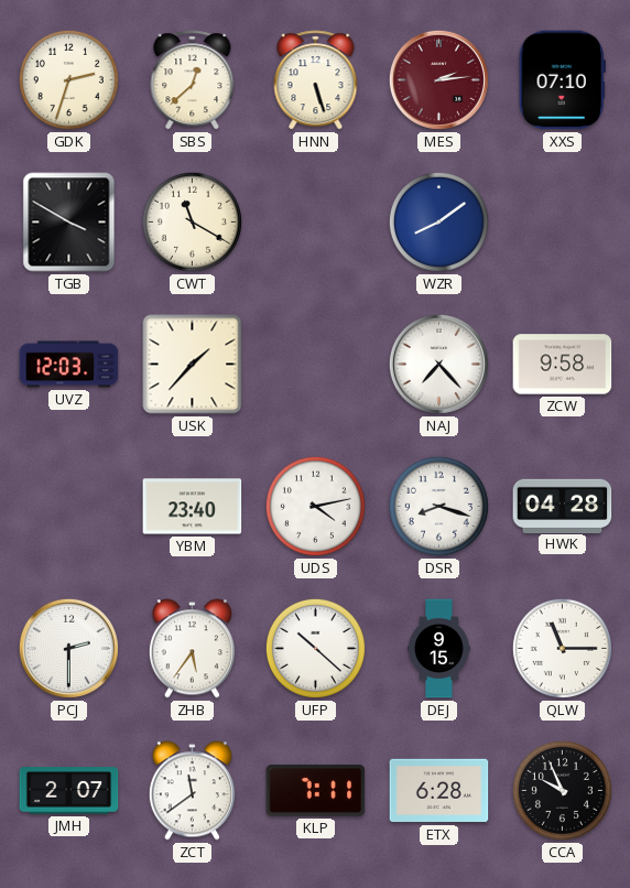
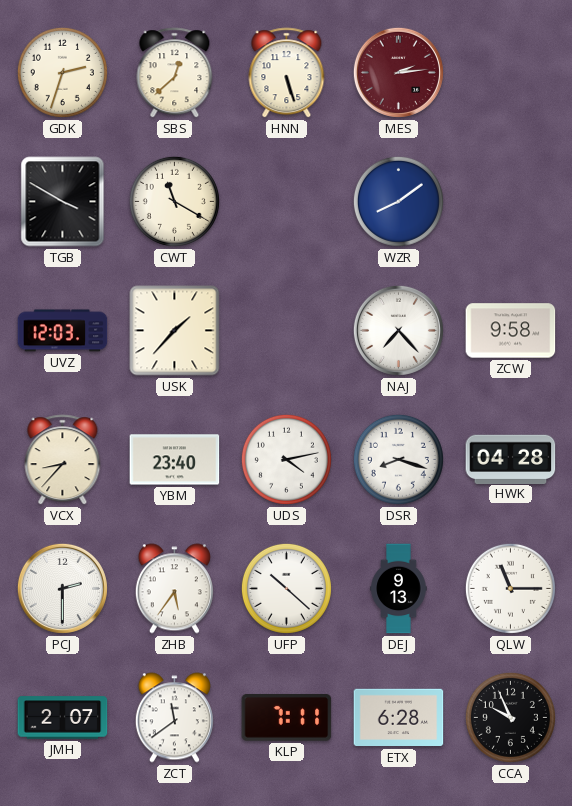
XXS: 07:10 -> none (562, 80)
VCX: none -> 8:37 (63, 460)
DEJ: 9:15 -> 9:13 (399, 589)
